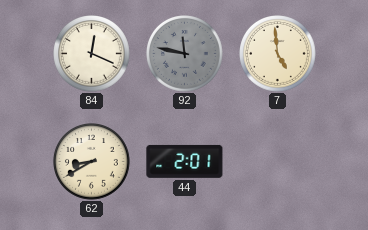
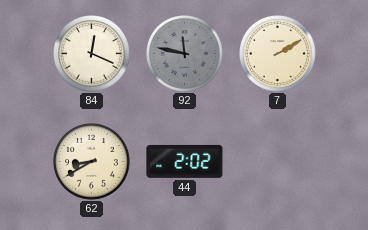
7: 4:59 -> 2:10 (278, 54)
44: 2:01 -> 2:02 (185, 161)
